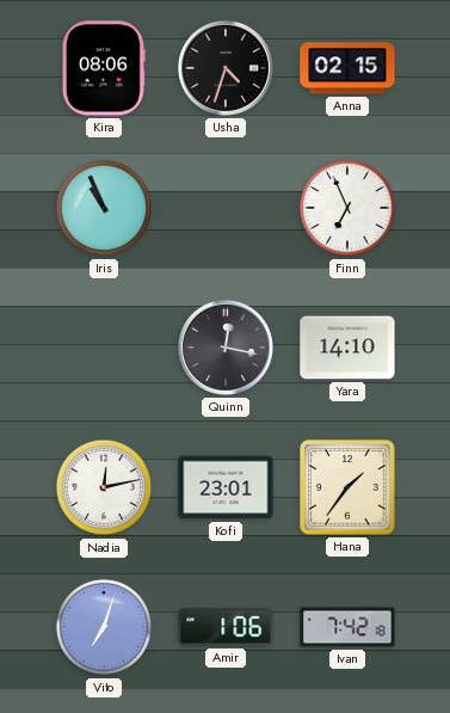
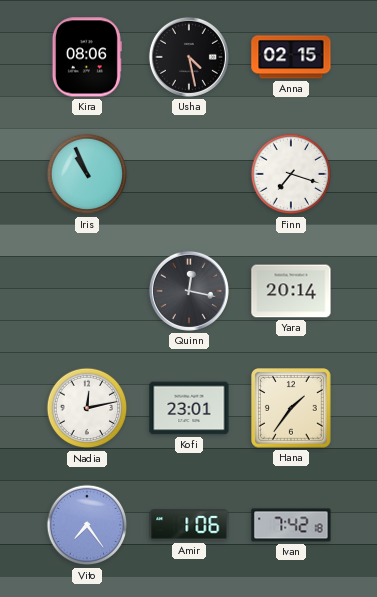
Usha: 4:33 -> 4:28 (189, 57)
Finn: 6:56 -> 7:18 (291, 174)
Yara: 14:10 -> 20:14 (291, 291)
Vito: 7:03 -> 7:24 (87, 525)
